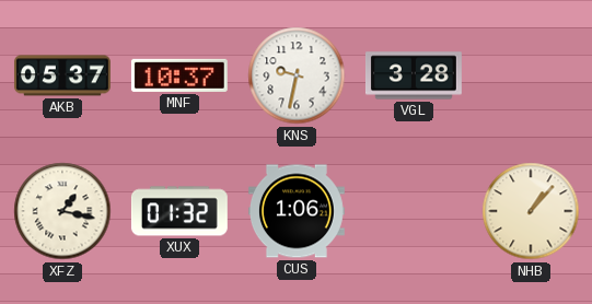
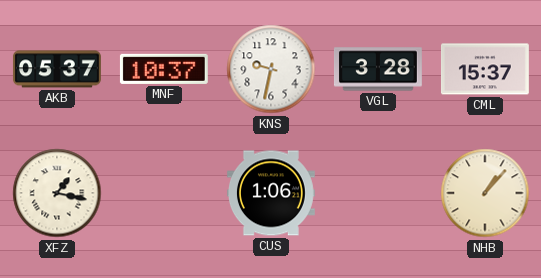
CML: none -> 15:37 (485, 69)
XUX: 01:32 -> none (179, 211)
